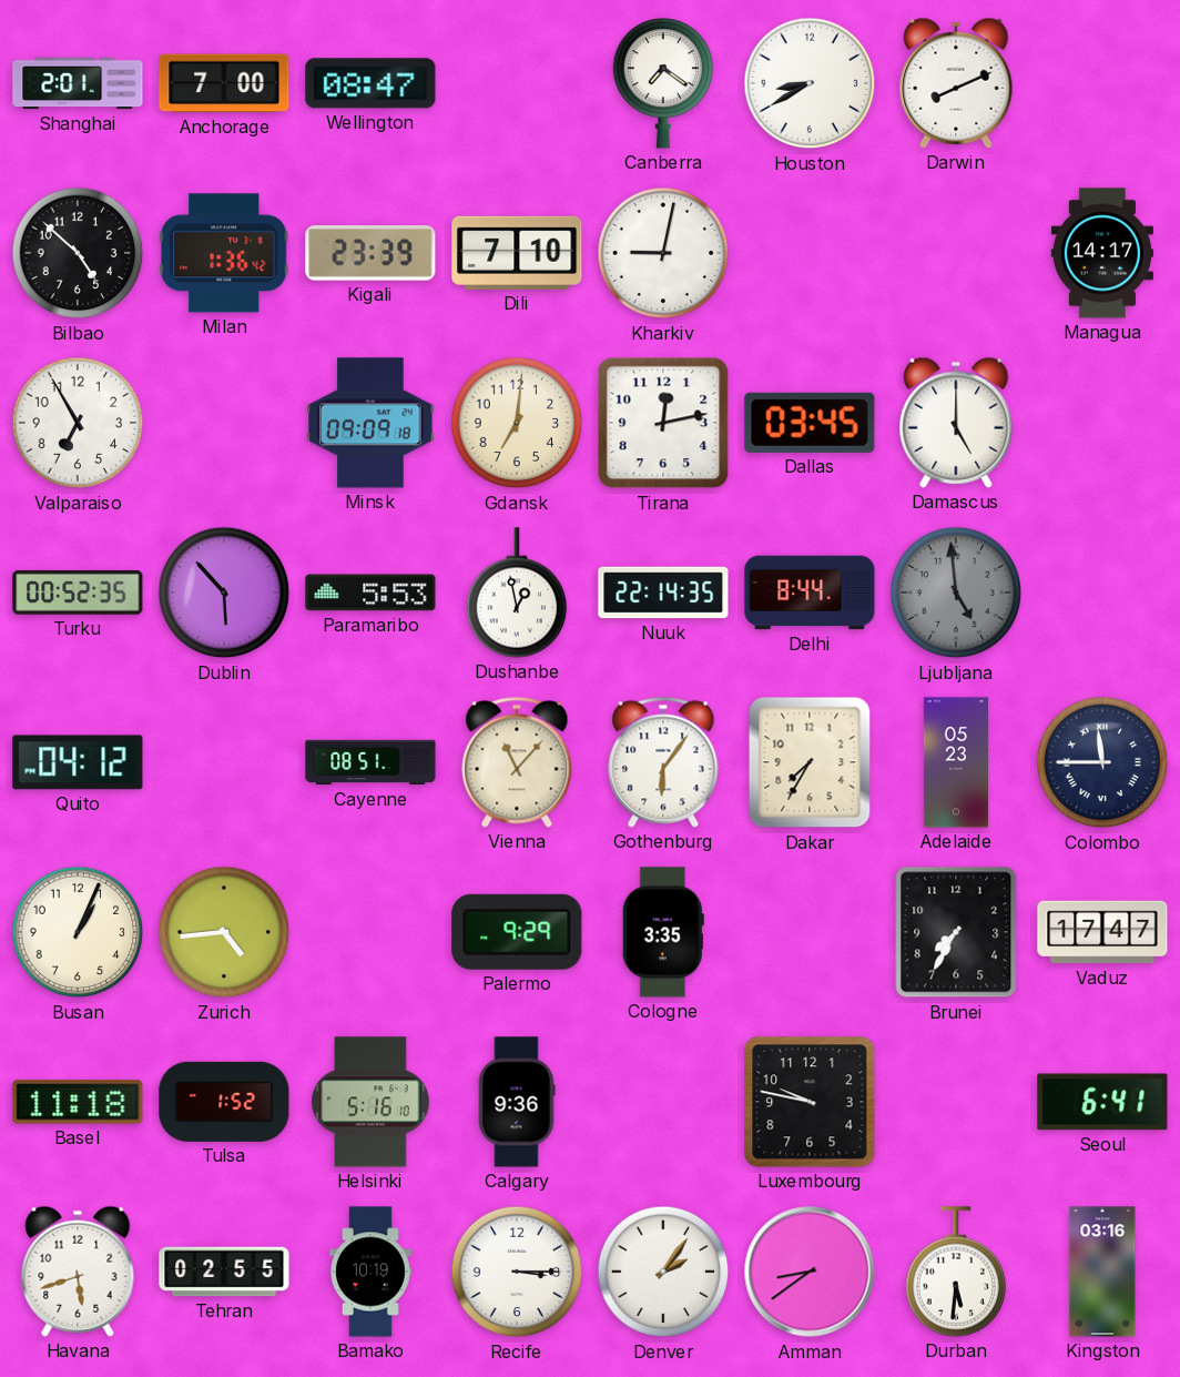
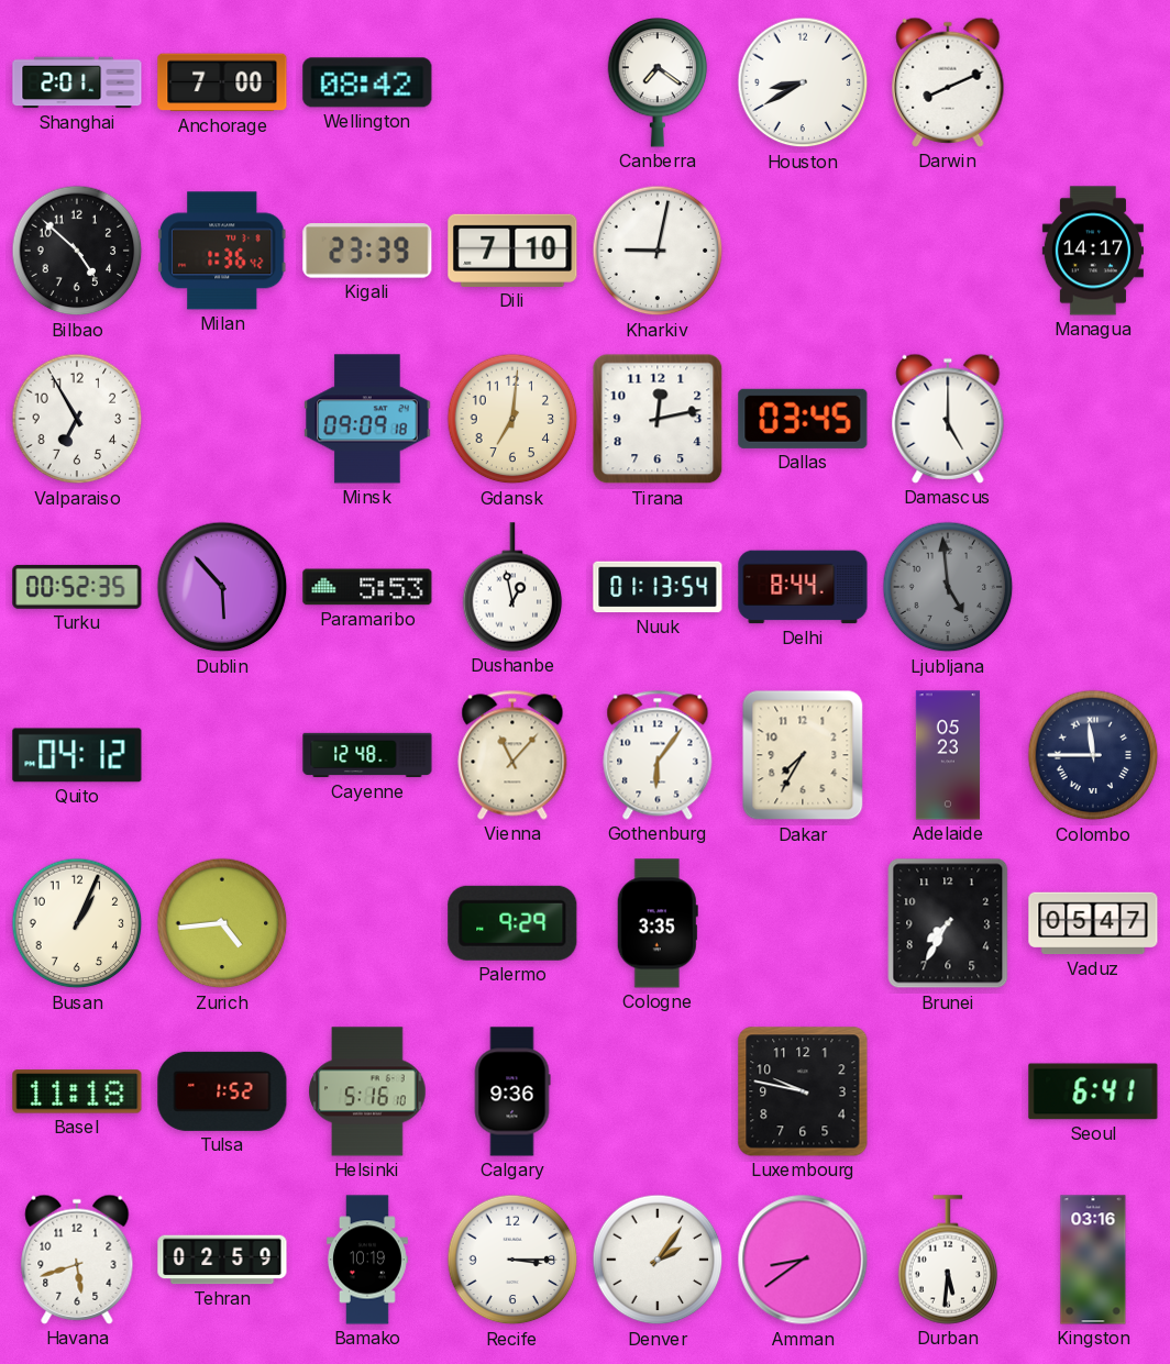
Wellington: 08:47 -> 08:42 (367, 82)
Nuuk: 22:14 -> 01:13 (658, 587)
Cayenne: 08:51 -> 12:48 (367, 755)
Vaduz: 17:47 -> 05:47 (1093, 923)
Tehran: 02:55 -> 02:59 (222, 1260)
